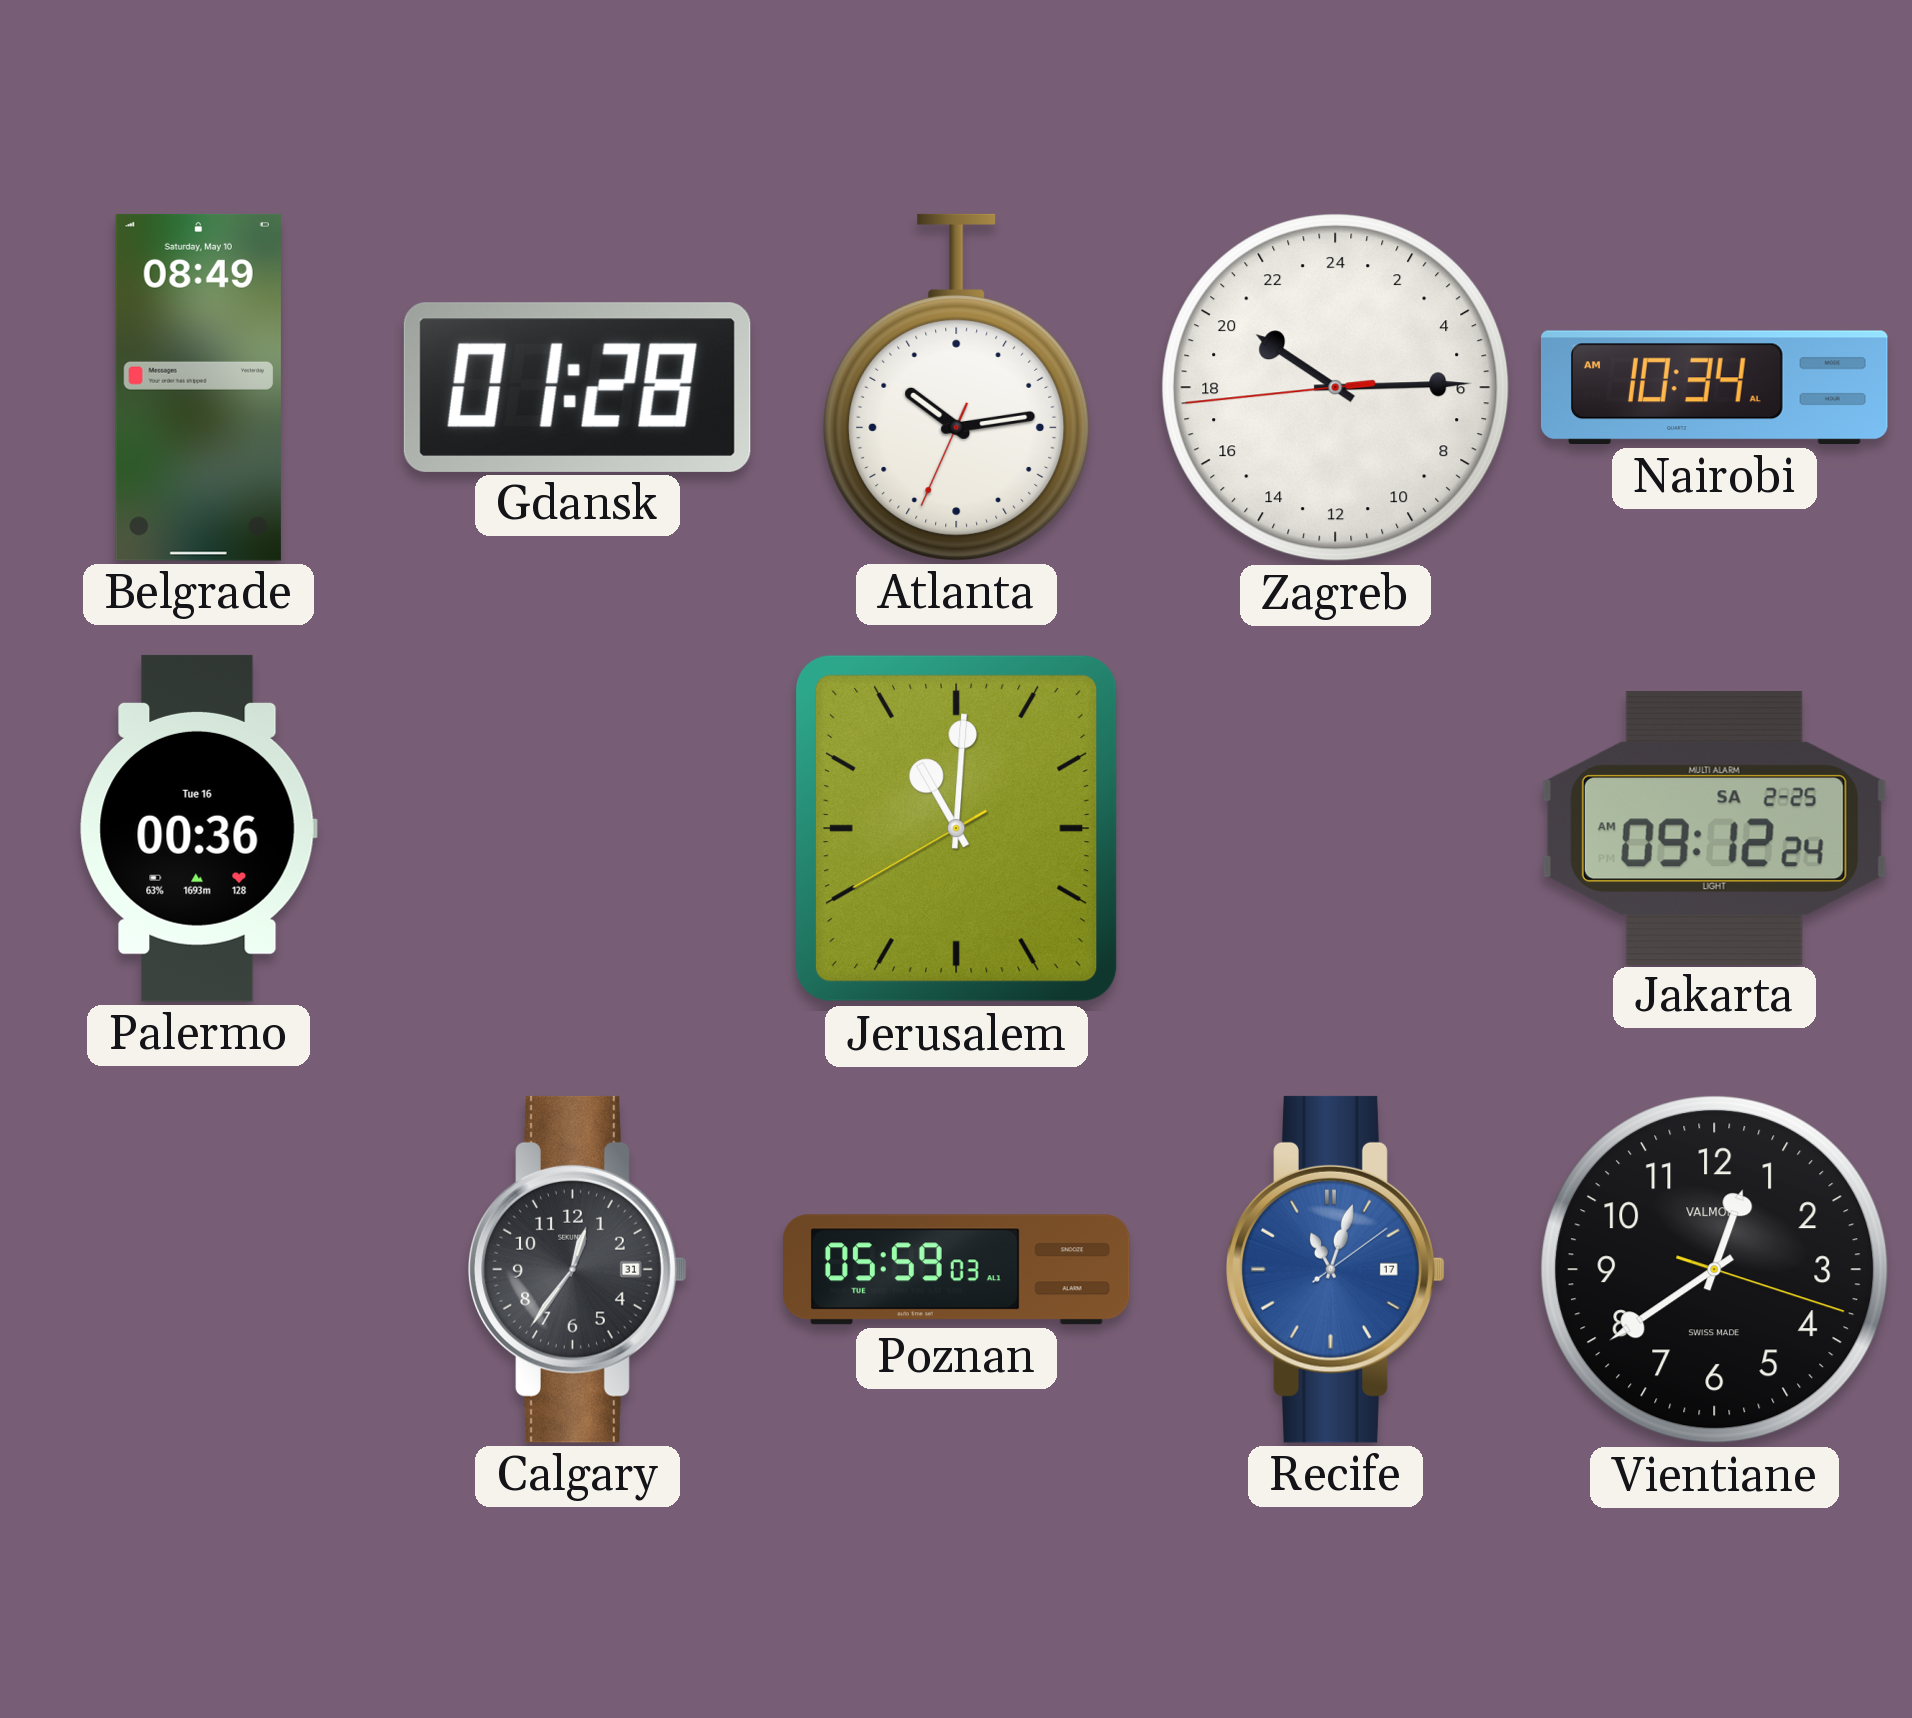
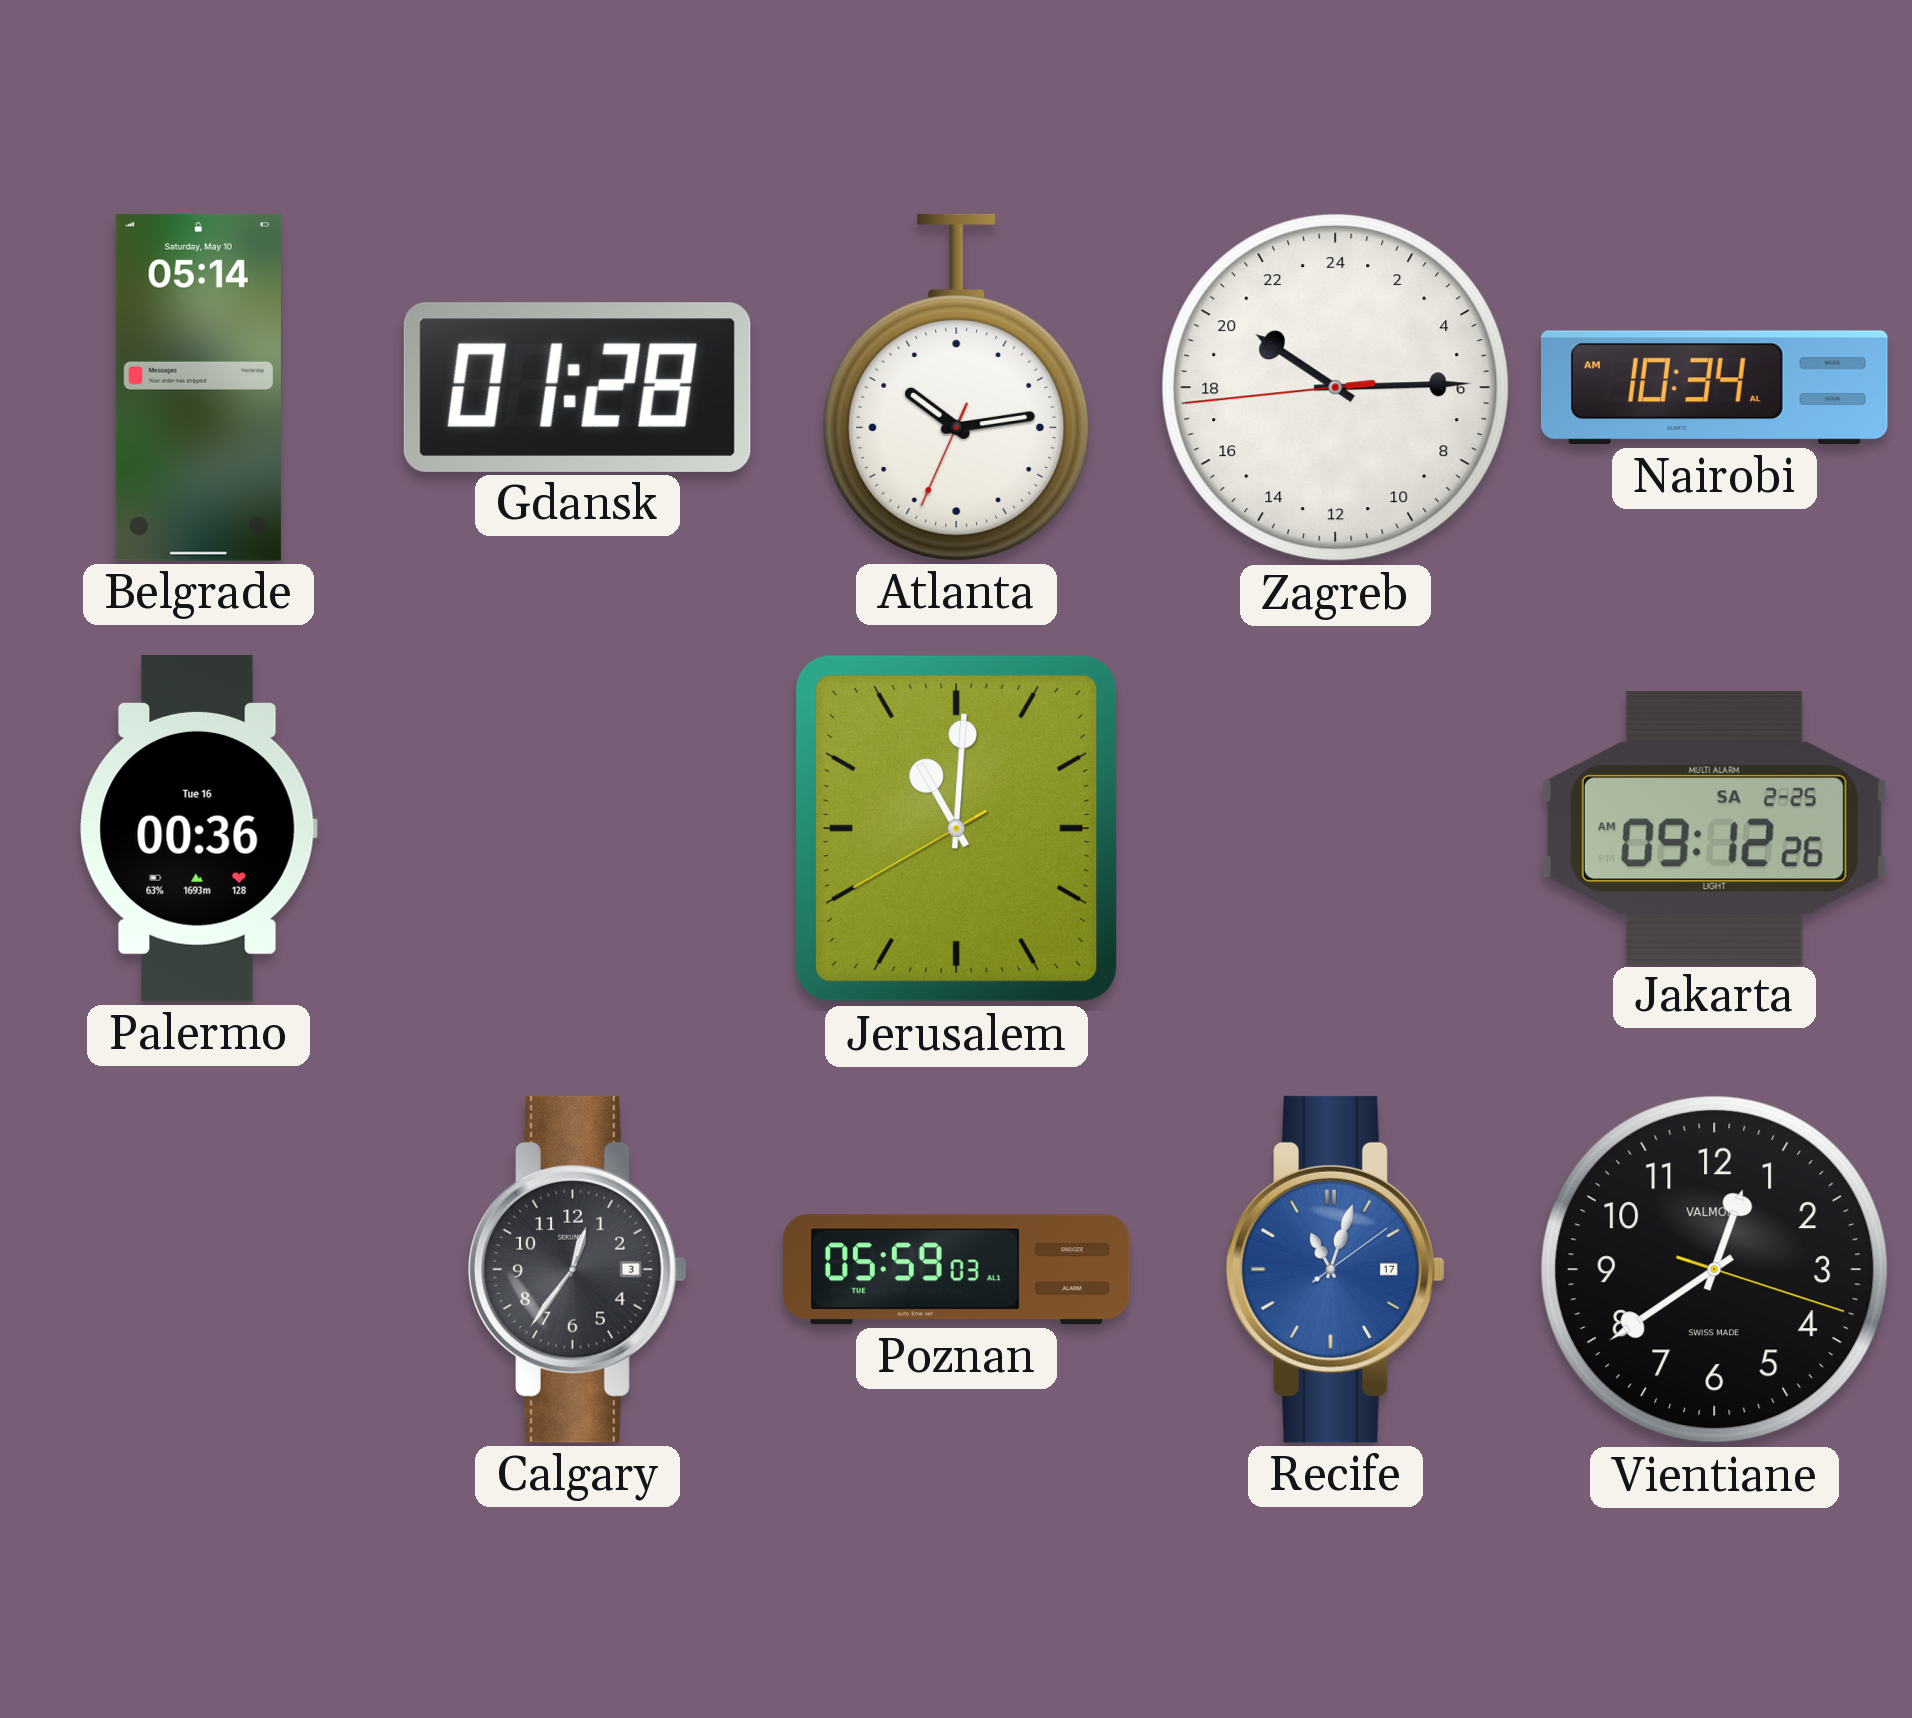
Belgrade: 08:49 -> 05:14 (198, 387)
Jakarta: 09:12:24 AM -> 09:12:26 AM (1714, 828)
Calgary date: 31 -> 3 (578, 1269)
